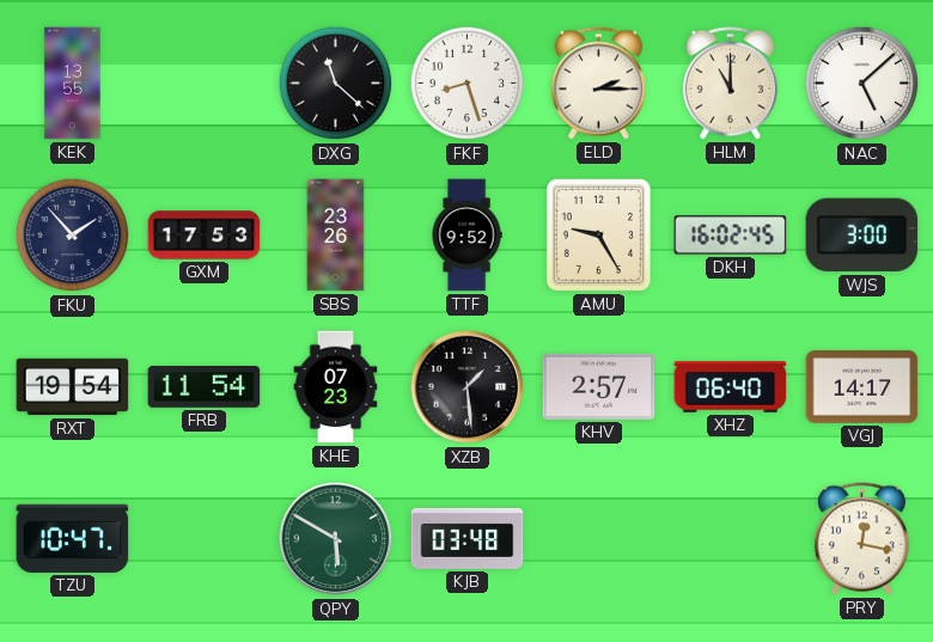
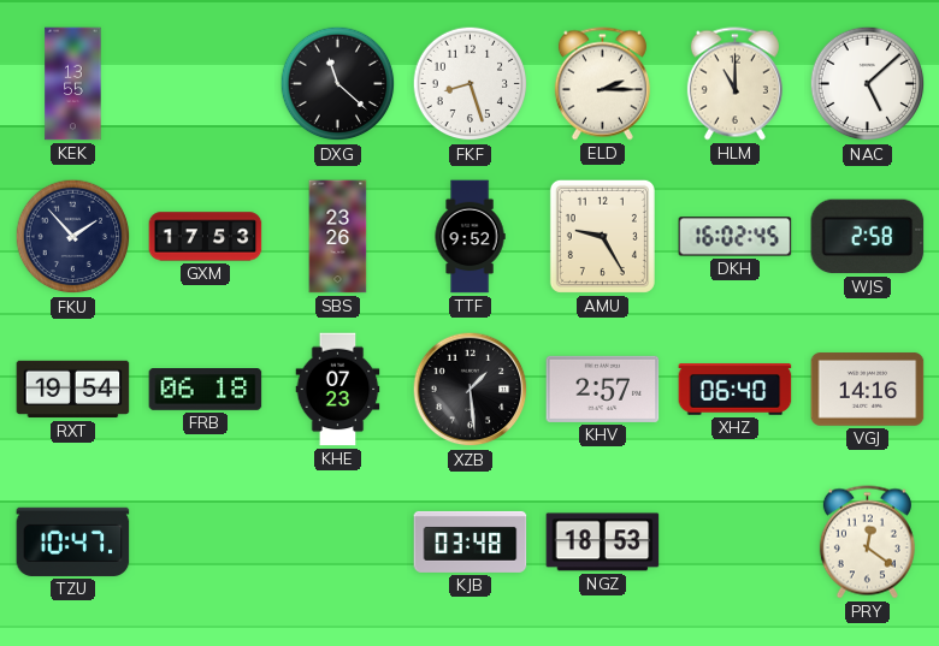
WJS: 3:00 -> 2:58 (868, 237)
FRB: 11:54 -> 06:18 (206, 390)
VGJ: 14:17 -> 14:16 (868, 390)
QPY: 5:50 -> none (336, 539)
NGZ: none -> 18:53 (603, 543)
PRY: 12:17 -> 12:21 (867, 543)
